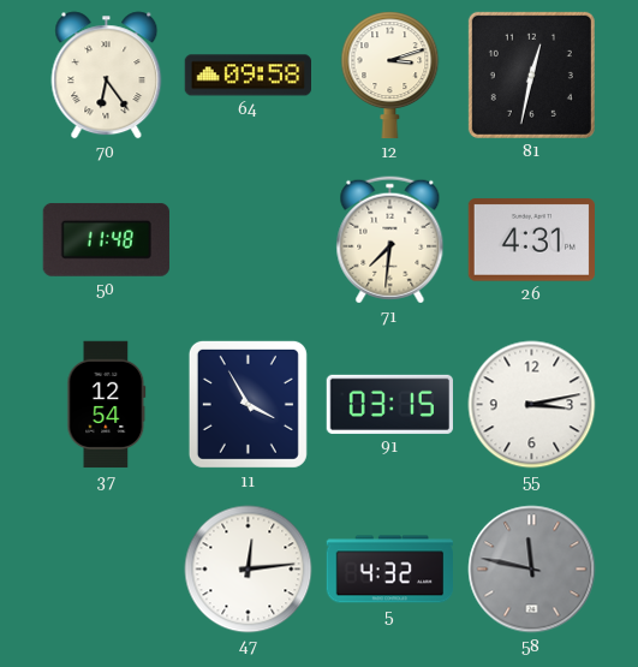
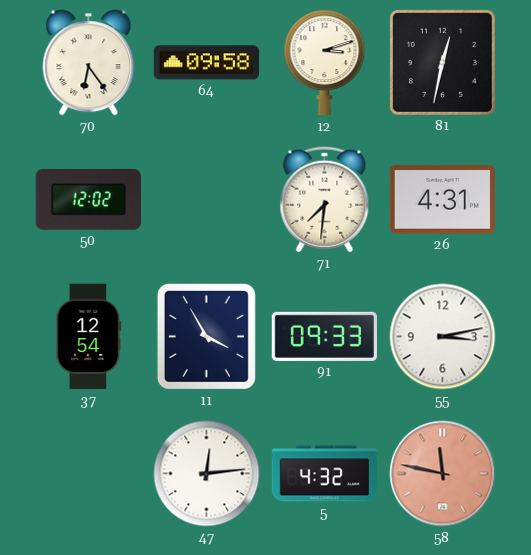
50: 11:48 -> 12:02 (88, 199)
91: 03:15 -> 09:33 (324, 336)
58 dial: grey -> salmon (443, 474)
